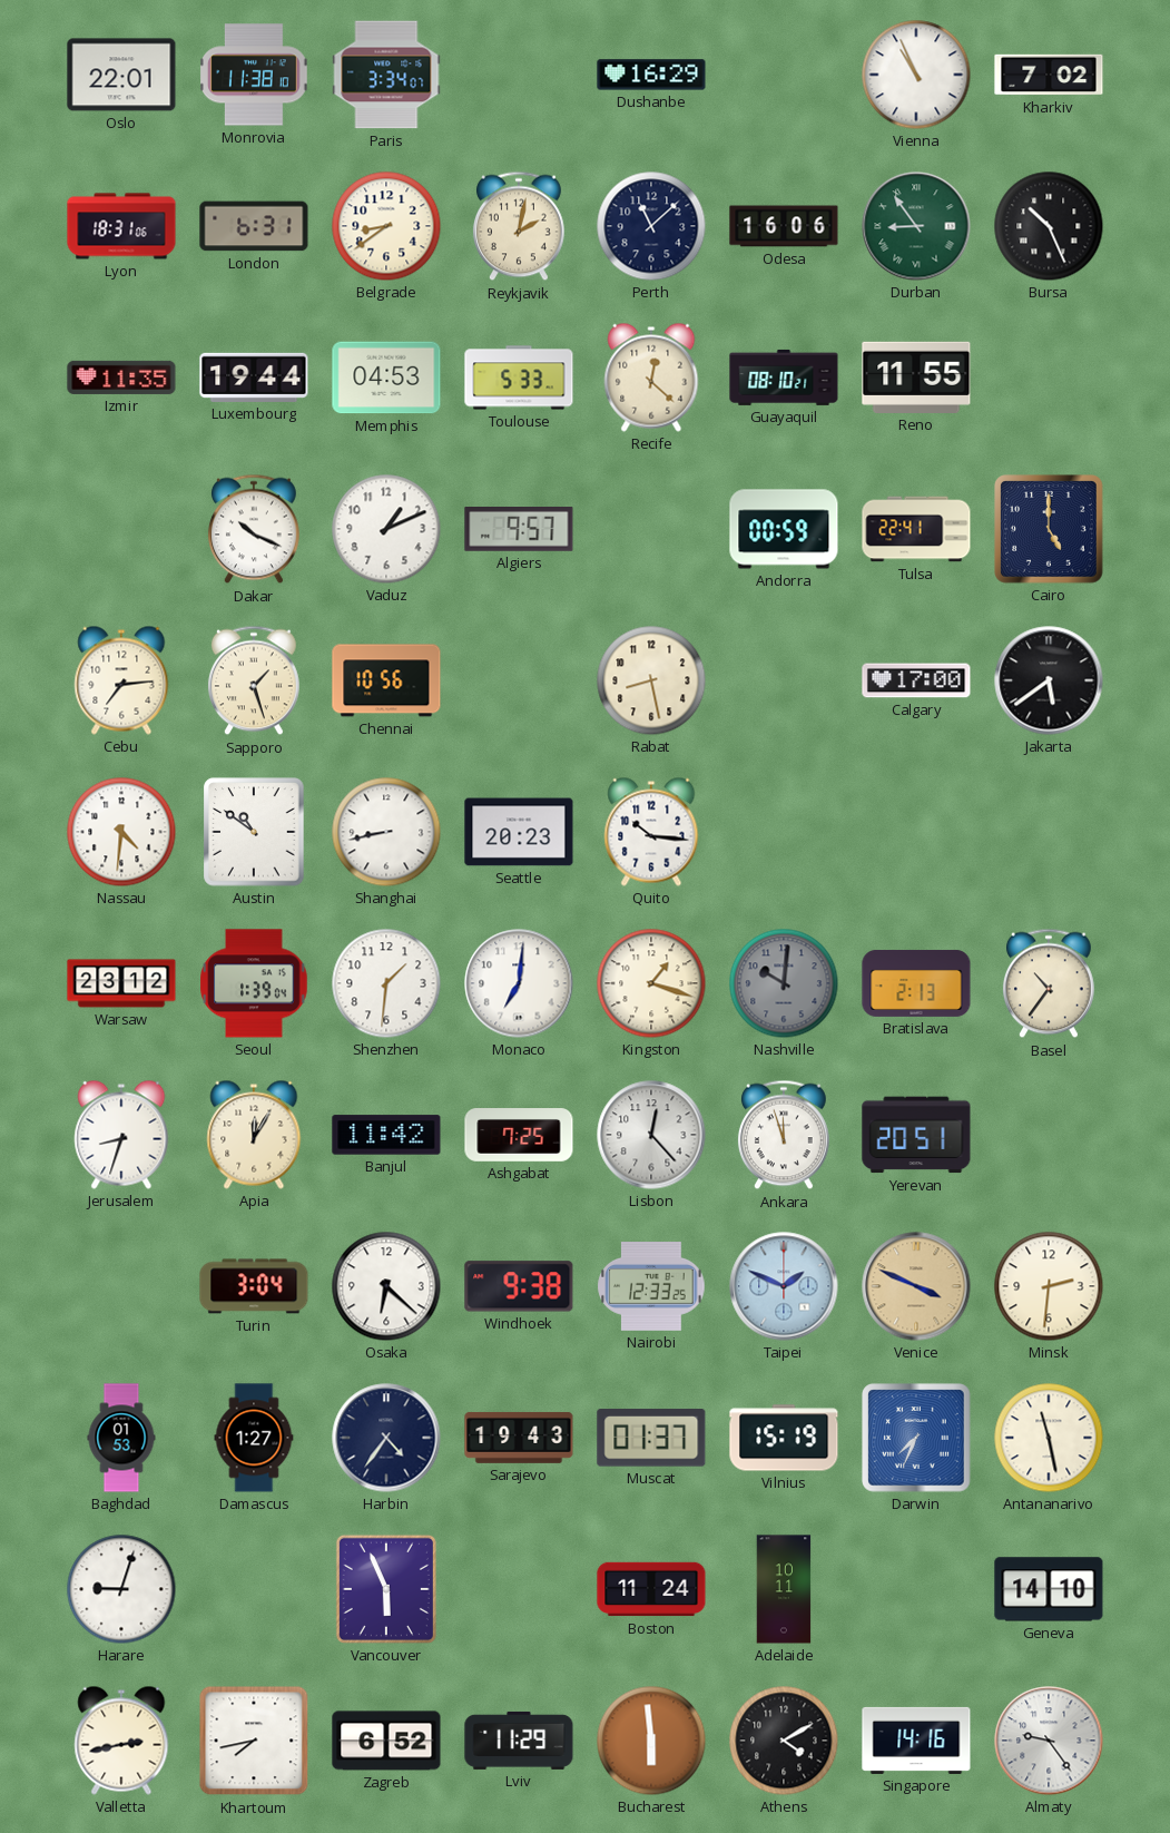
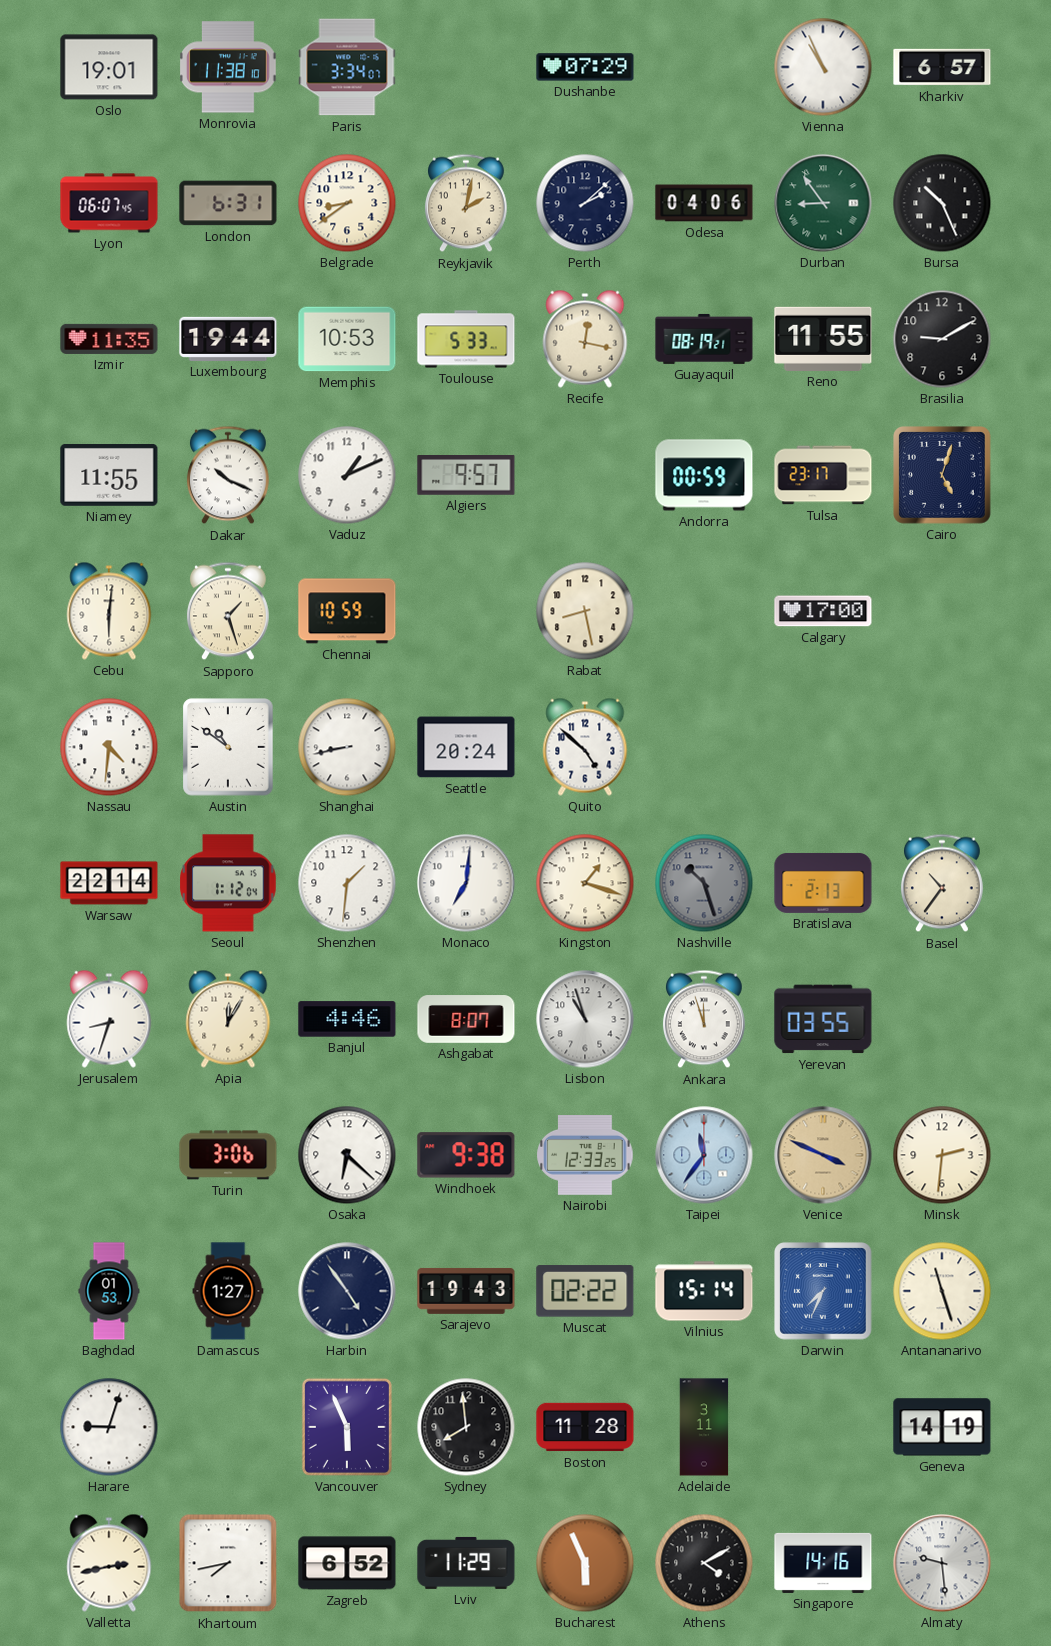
Oslo: 22:01 -> 19:01 (109, 67)
Dushanbe: 16:29 -> 07:29 (585, 67)
Kharkiv: 7:02 -> 6:57 (942, 67)
Lyon: 18:31 -> 06:07 (109, 203)
Perth: 11:08 -> 2:08 (585, 203)
Odesa: 16:06 -> 04:06 (704, 203)
Memphis: 04:53 -> 10:53 (347, 339)
Recife: 12:22 -> 12:17 (585, 339)
Guayaquil: 08:10 -> 08:19 (704, 339)
Brasilia: none -> 9:10 (942, 339)
Niamey: none -> 11:55 (109, 476)
Tulsa: 22:41 -> 23:17 (823, 475)
Cairo: 5:00 -> 5:03 (942, 475)
Cebu: 7:14 -> 6:01 (109, 611)
Chennai: 10:56 -> 10:59 (347, 611)
Jakarta: 5:39 -> none (1049, 680)
Seattle: 20:23 -> 20:24 (466, 747)
Quito: 10:16 -> 4:52 (585, 747)
Warsaw: 23:12 -> 22:14 (109, 883)
Seoul: 1:39 -> 1:12 (228, 883)
Nashville: 10:01 -> 10:27 (704, 883)
Banjul: 11:42 -> 4:46 (347, 1019)
Ashgabat: 7:25 -> 8:07 (466, 1019)
Lisbon: 12:23 -> 10:57 (585, 1019)
Yerevan: 20:51 -> 03:55 (823, 1019)
Turin: 3:04 -> 3:06 (228, 1155)
Taipei: 1:49 -> 11:36 (704, 1155)
Harbin: 4:36 -> 4:54 (347, 1291)
Muscat: 01:37 -> 02:22 (585, 1291)
Vilnius: 15:19 -> 15:14 (704, 1291)
Antananarivo: 11:28 -> 11:27 (942, 1291)
Sydney: none -> 7:59 (466, 1427)
Boston: 11:24 -> 11:28 (585, 1427)
Adelaide: 10:11 -> 3:11 (704, 1427)
Geneva: 14:10 -> 14:19 (942, 1427)
Bucharest: 5:59 -> 5:56 (585, 1563)
Almaty: 9:24 -> 9:29 (942, 1563)
